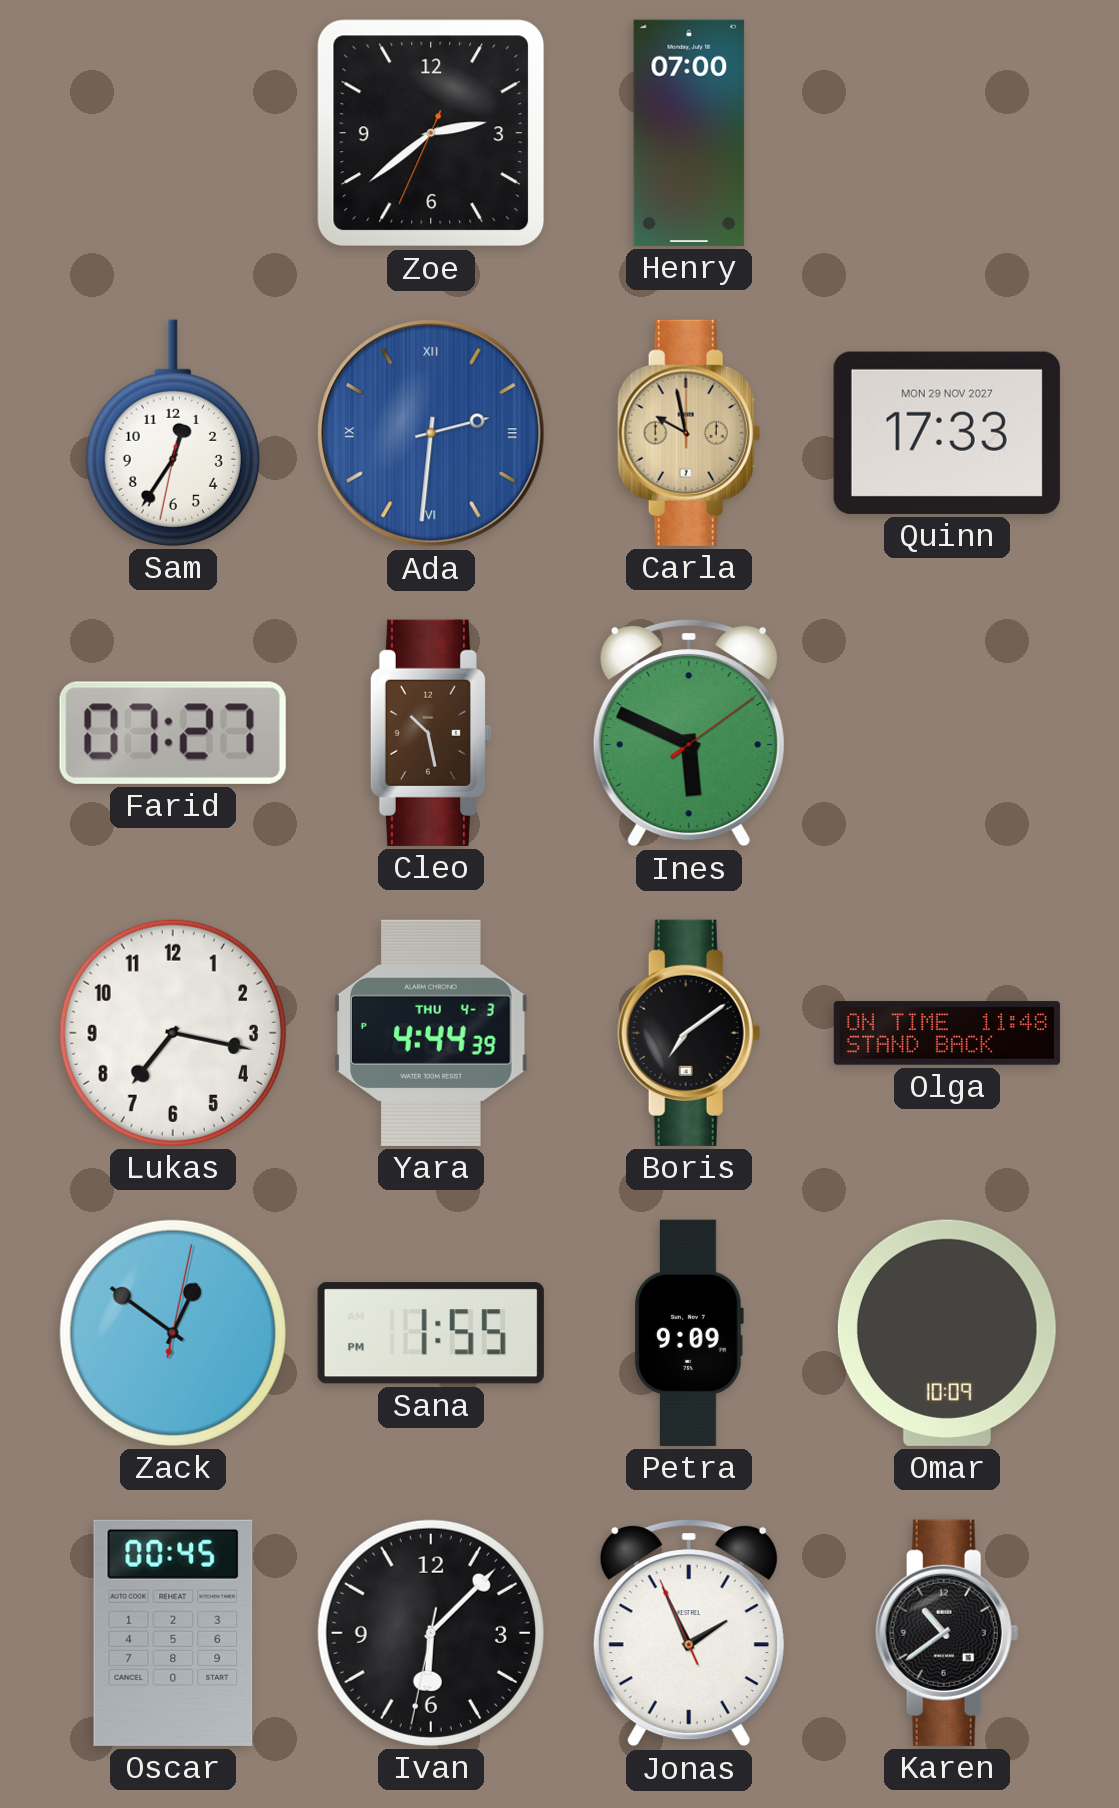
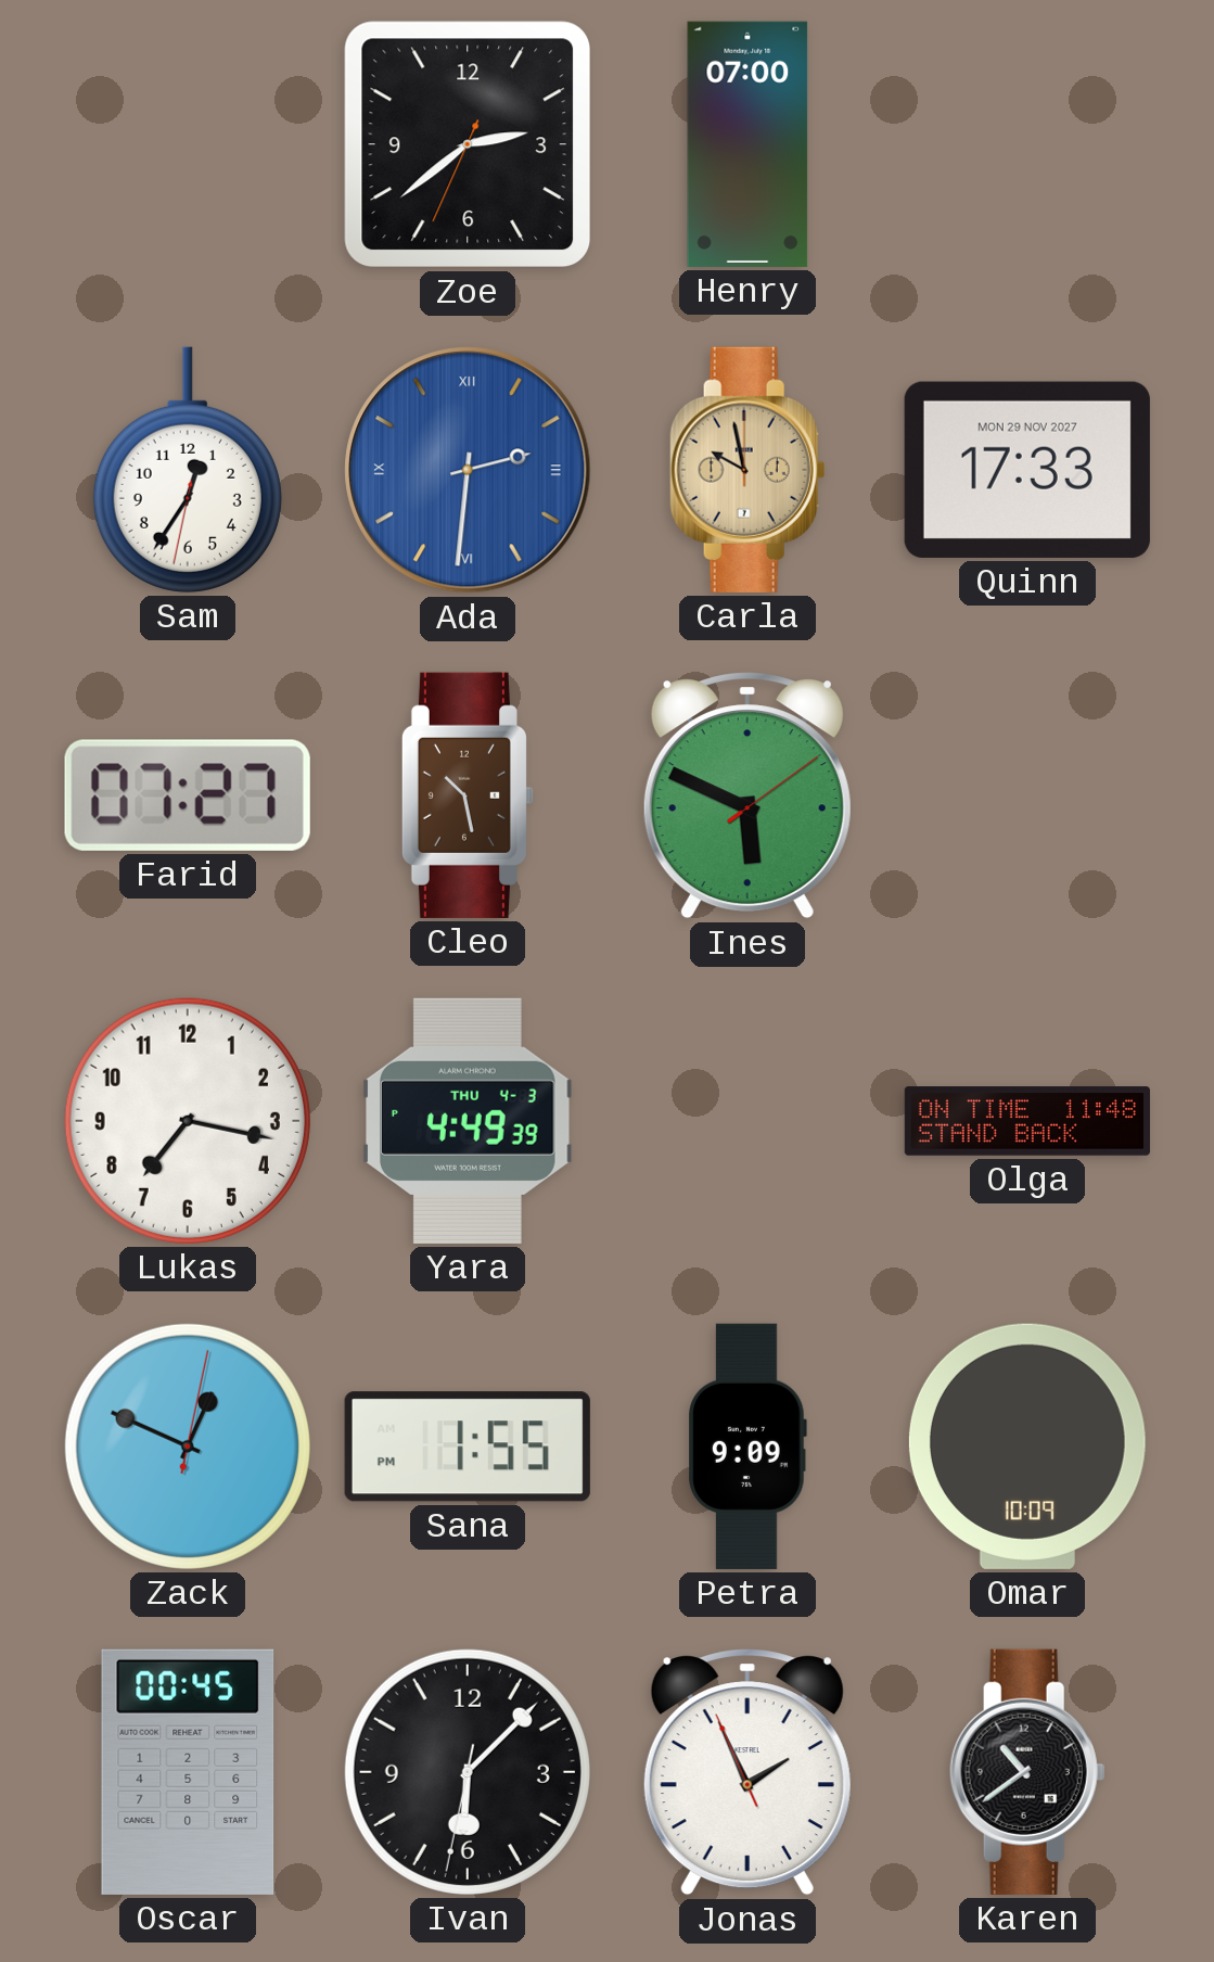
Yara: 4:44 -> 4:49 (469, 1121)
Boris: 7:09 -> none (689, 1033)
Zack: 12:51 -> 12:49 (188, 1447)
